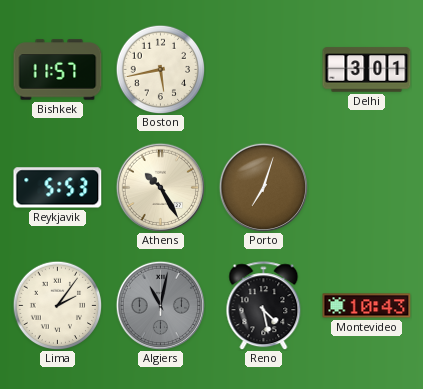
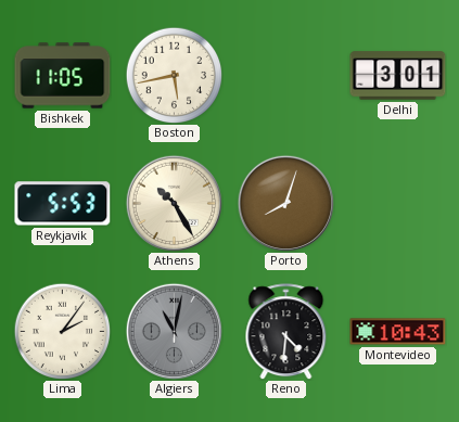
Bishkek: 11:57 -> 11:05 (63, 76)
Porto: 7:03 -> 8:03 (285, 203)
Reno: 4:28 -> 4:31 (286, 332)
